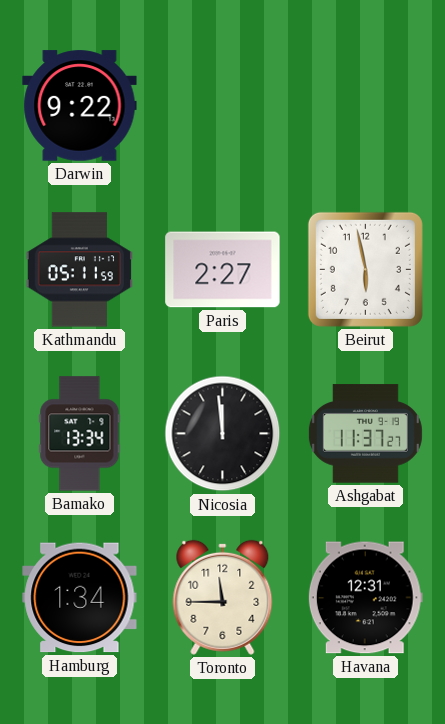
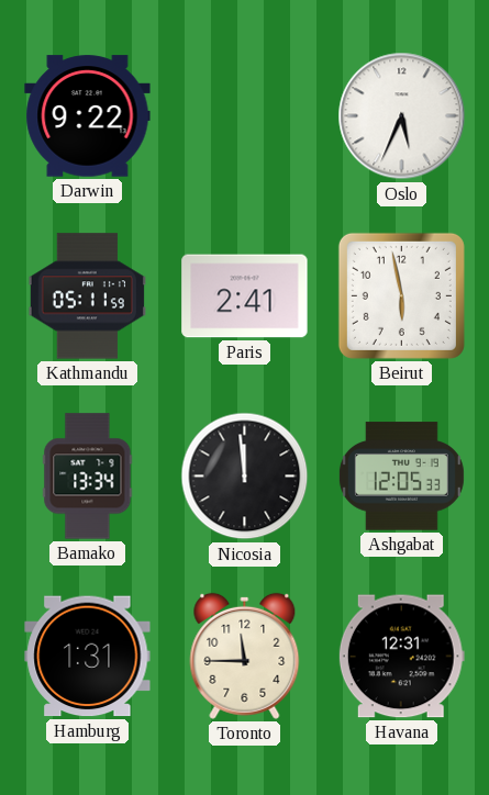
Oslo: none -> 5:34 (402, 116)
Paris: 2:27 -> 2:41 (245, 296)
Ashgabat: 11:37 -> 12:05 (401, 477)
Hamburg: 1:34 -> 1:31 (88, 657)
